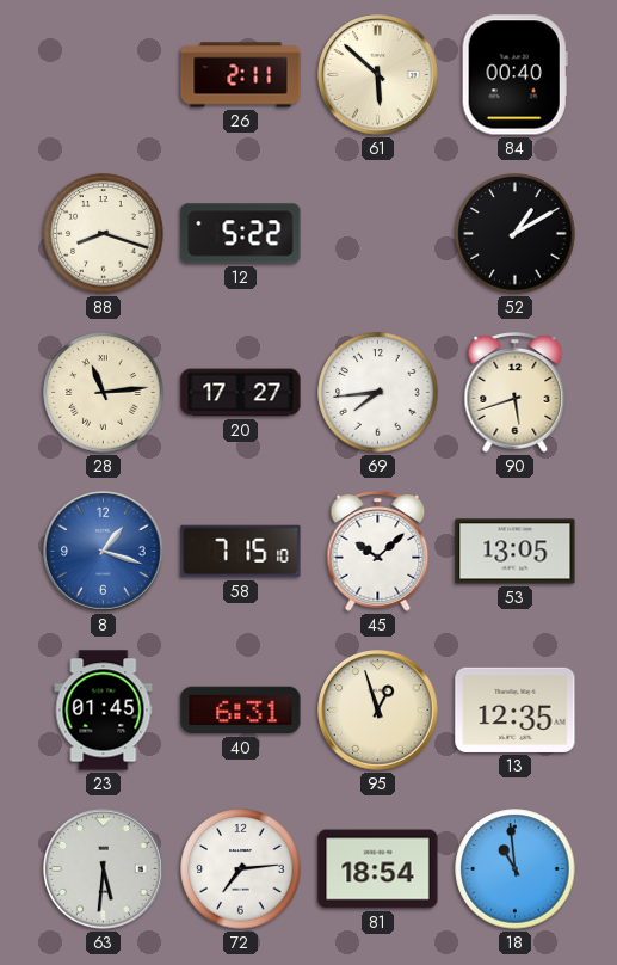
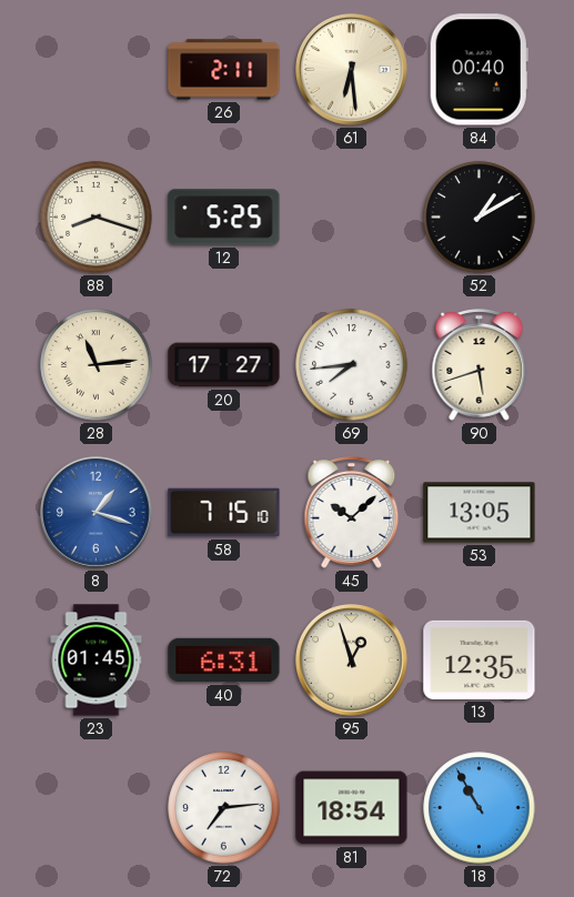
61: 5:52 -> 6:29 (352, 70)
12: 5:22 -> 5:25 (224, 218)
63: 5:31 -> none (104, 869)
18: 10:59 -> 10:55 (480, 808)
